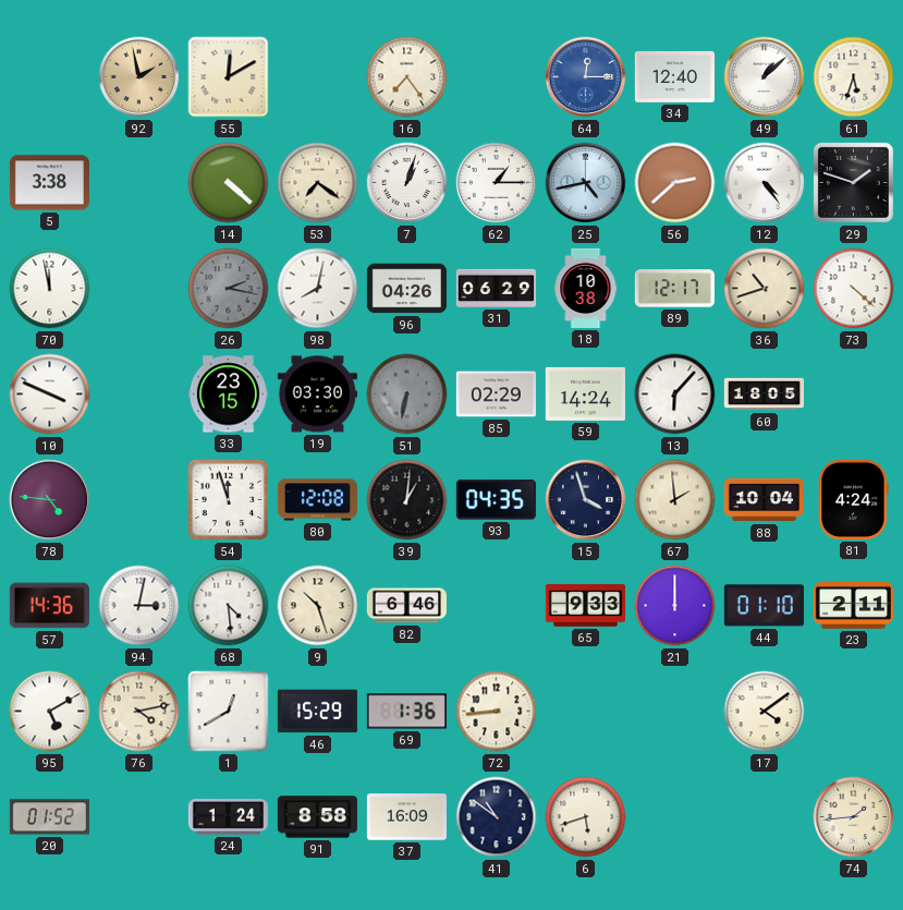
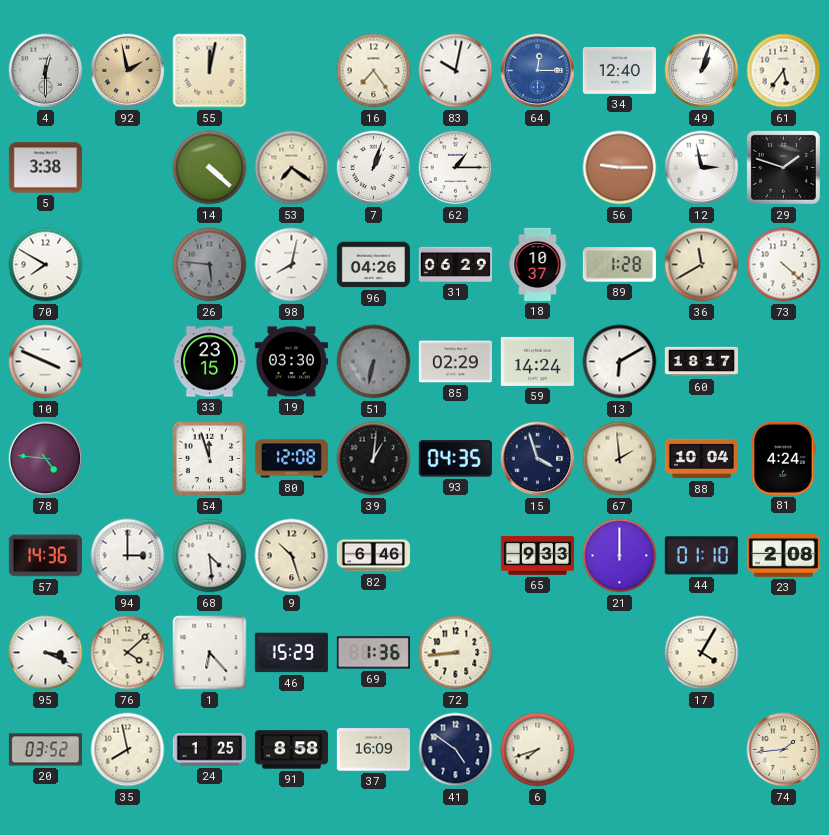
4: none -> 12:30 (46, 71)
55: 12:10 -> 12:02 (210, 71)
83: none -> 10:02 (456, 71)
49: 1:08 -> 1:03 (702, 71)
61: 5:33 -> 5:36 (784, 71)
25: 4:43 -> none (586, 183)
56: 2:38 -> 9:15 (620, 168)
12: 4:24 -> 2:58 (702, 168)
70: 11:58 -> 7:50 (46, 265)
26: 2:17 -> 5:46 (210, 265)
18: 10:38 -> 10:37 (538, 264)
89: 12:17 -> 1:28 (619, 265)
36: 10:42 -> 11:40 (702, 265)
13: 6:07 -> 6:10 (620, 362)
60: 18:05 -> 18:17 (701, 362)
94: 3:02 -> 3:00 (128, 556)
23: 2:11 -> 2:08 (783, 556)
95: 5:10 -> 3:19 (46, 653)
76: 4:13 -> 4:08 (128, 653)
1: 12:40 -> 6:23 (210, 653)
17: 4:09 -> 4:05 (702, 653)
20: 01:52 -> 03:52 (45, 750)
35: none -> 7:58 (128, 750)
24: 1:24 -> 1:25 (209, 750)
41: 10:51 -> 4:51 (456, 750)
6: 5:42 -> 7:42 (538, 750)
